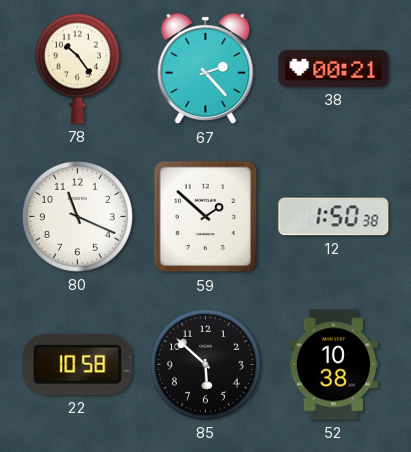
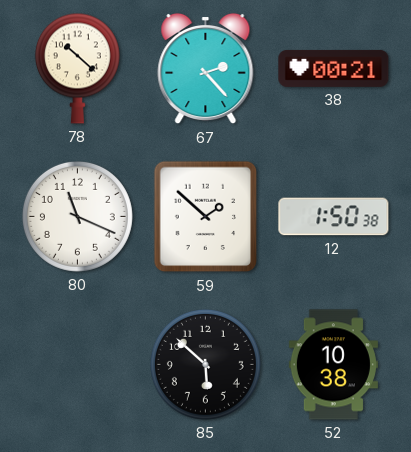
78: 10:24 -> 10:22 (77, 68)
22: 10:58 -> none (78, 364)
